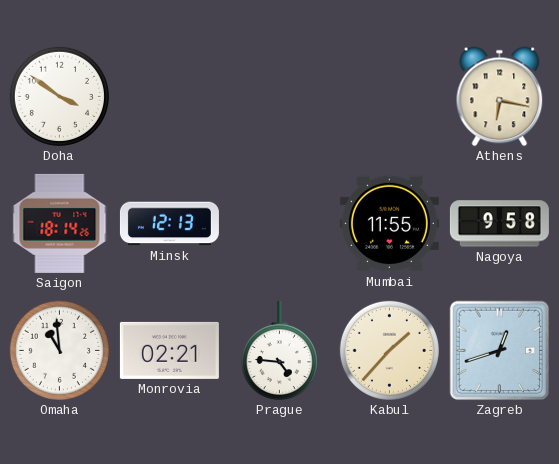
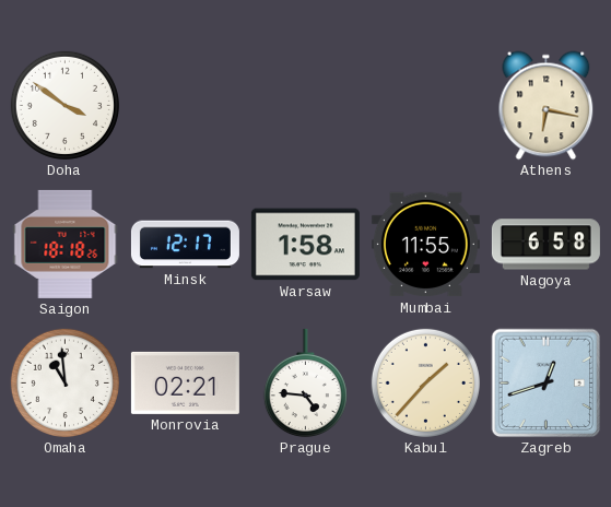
Saigon: 18:14 -> 18:18 (66, 244)
Minsk: 12:13 -> 12:17 (185, 245)
Warsaw: none -> 1:58 (305, 245)
Nagoya: 9:58 -> 6:58 (545, 245)
